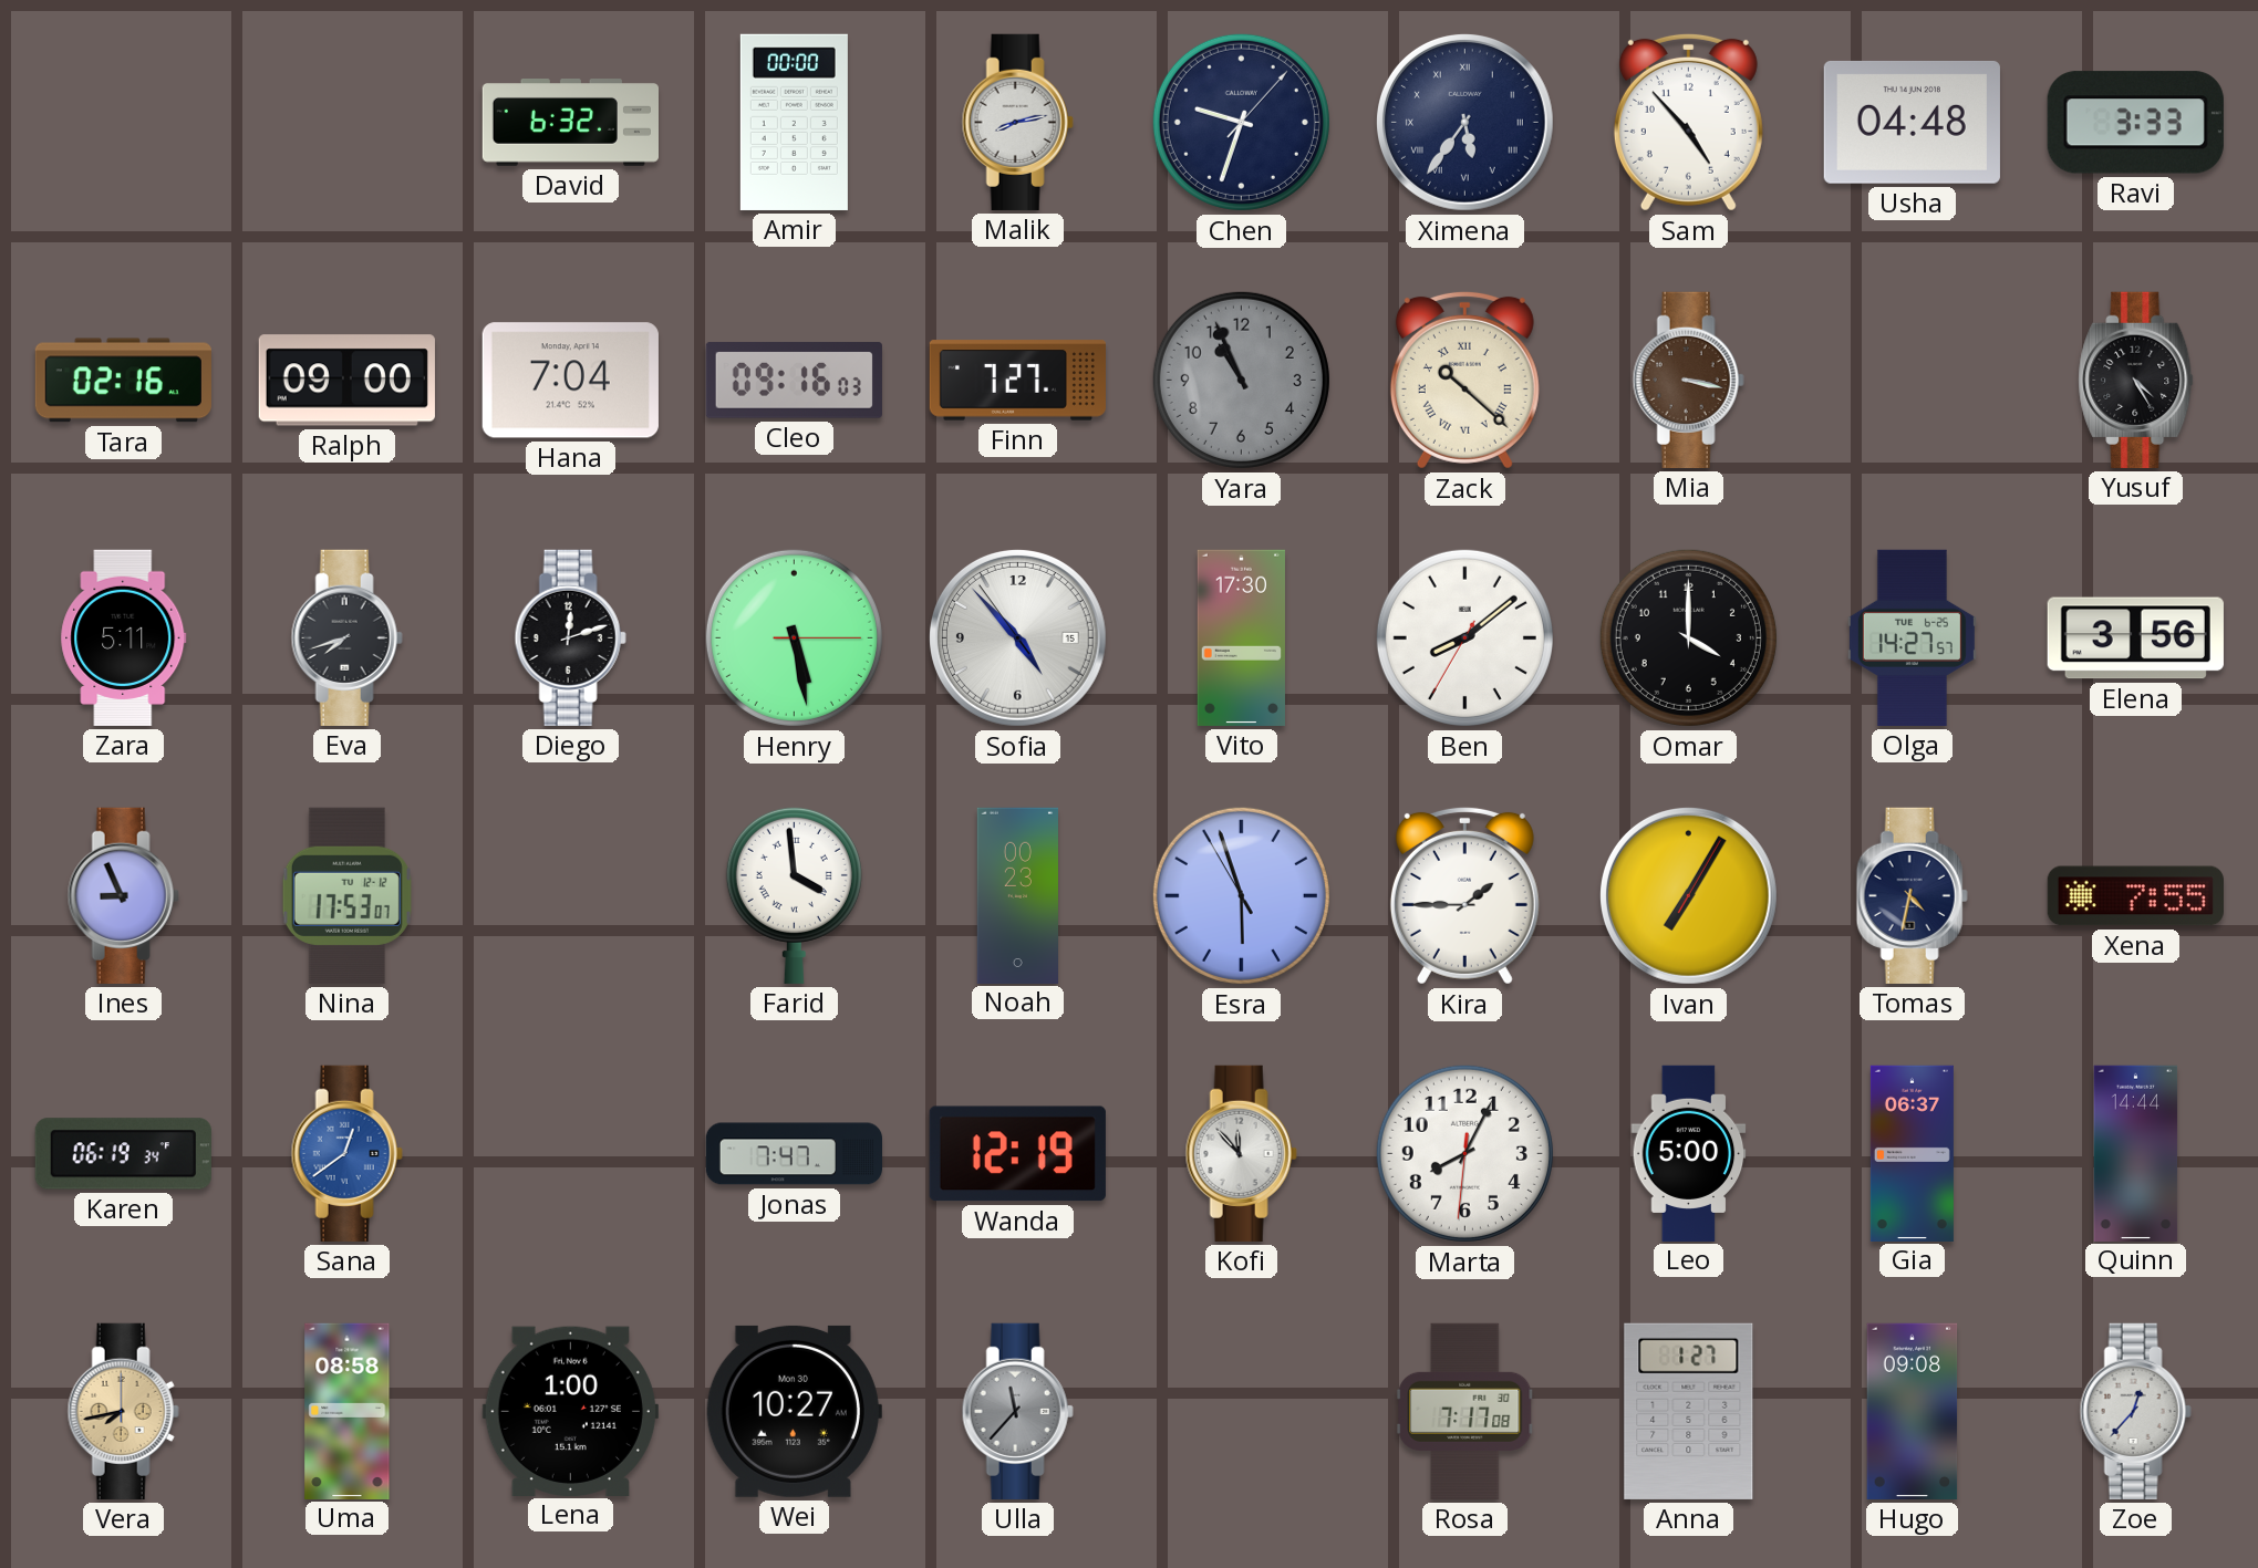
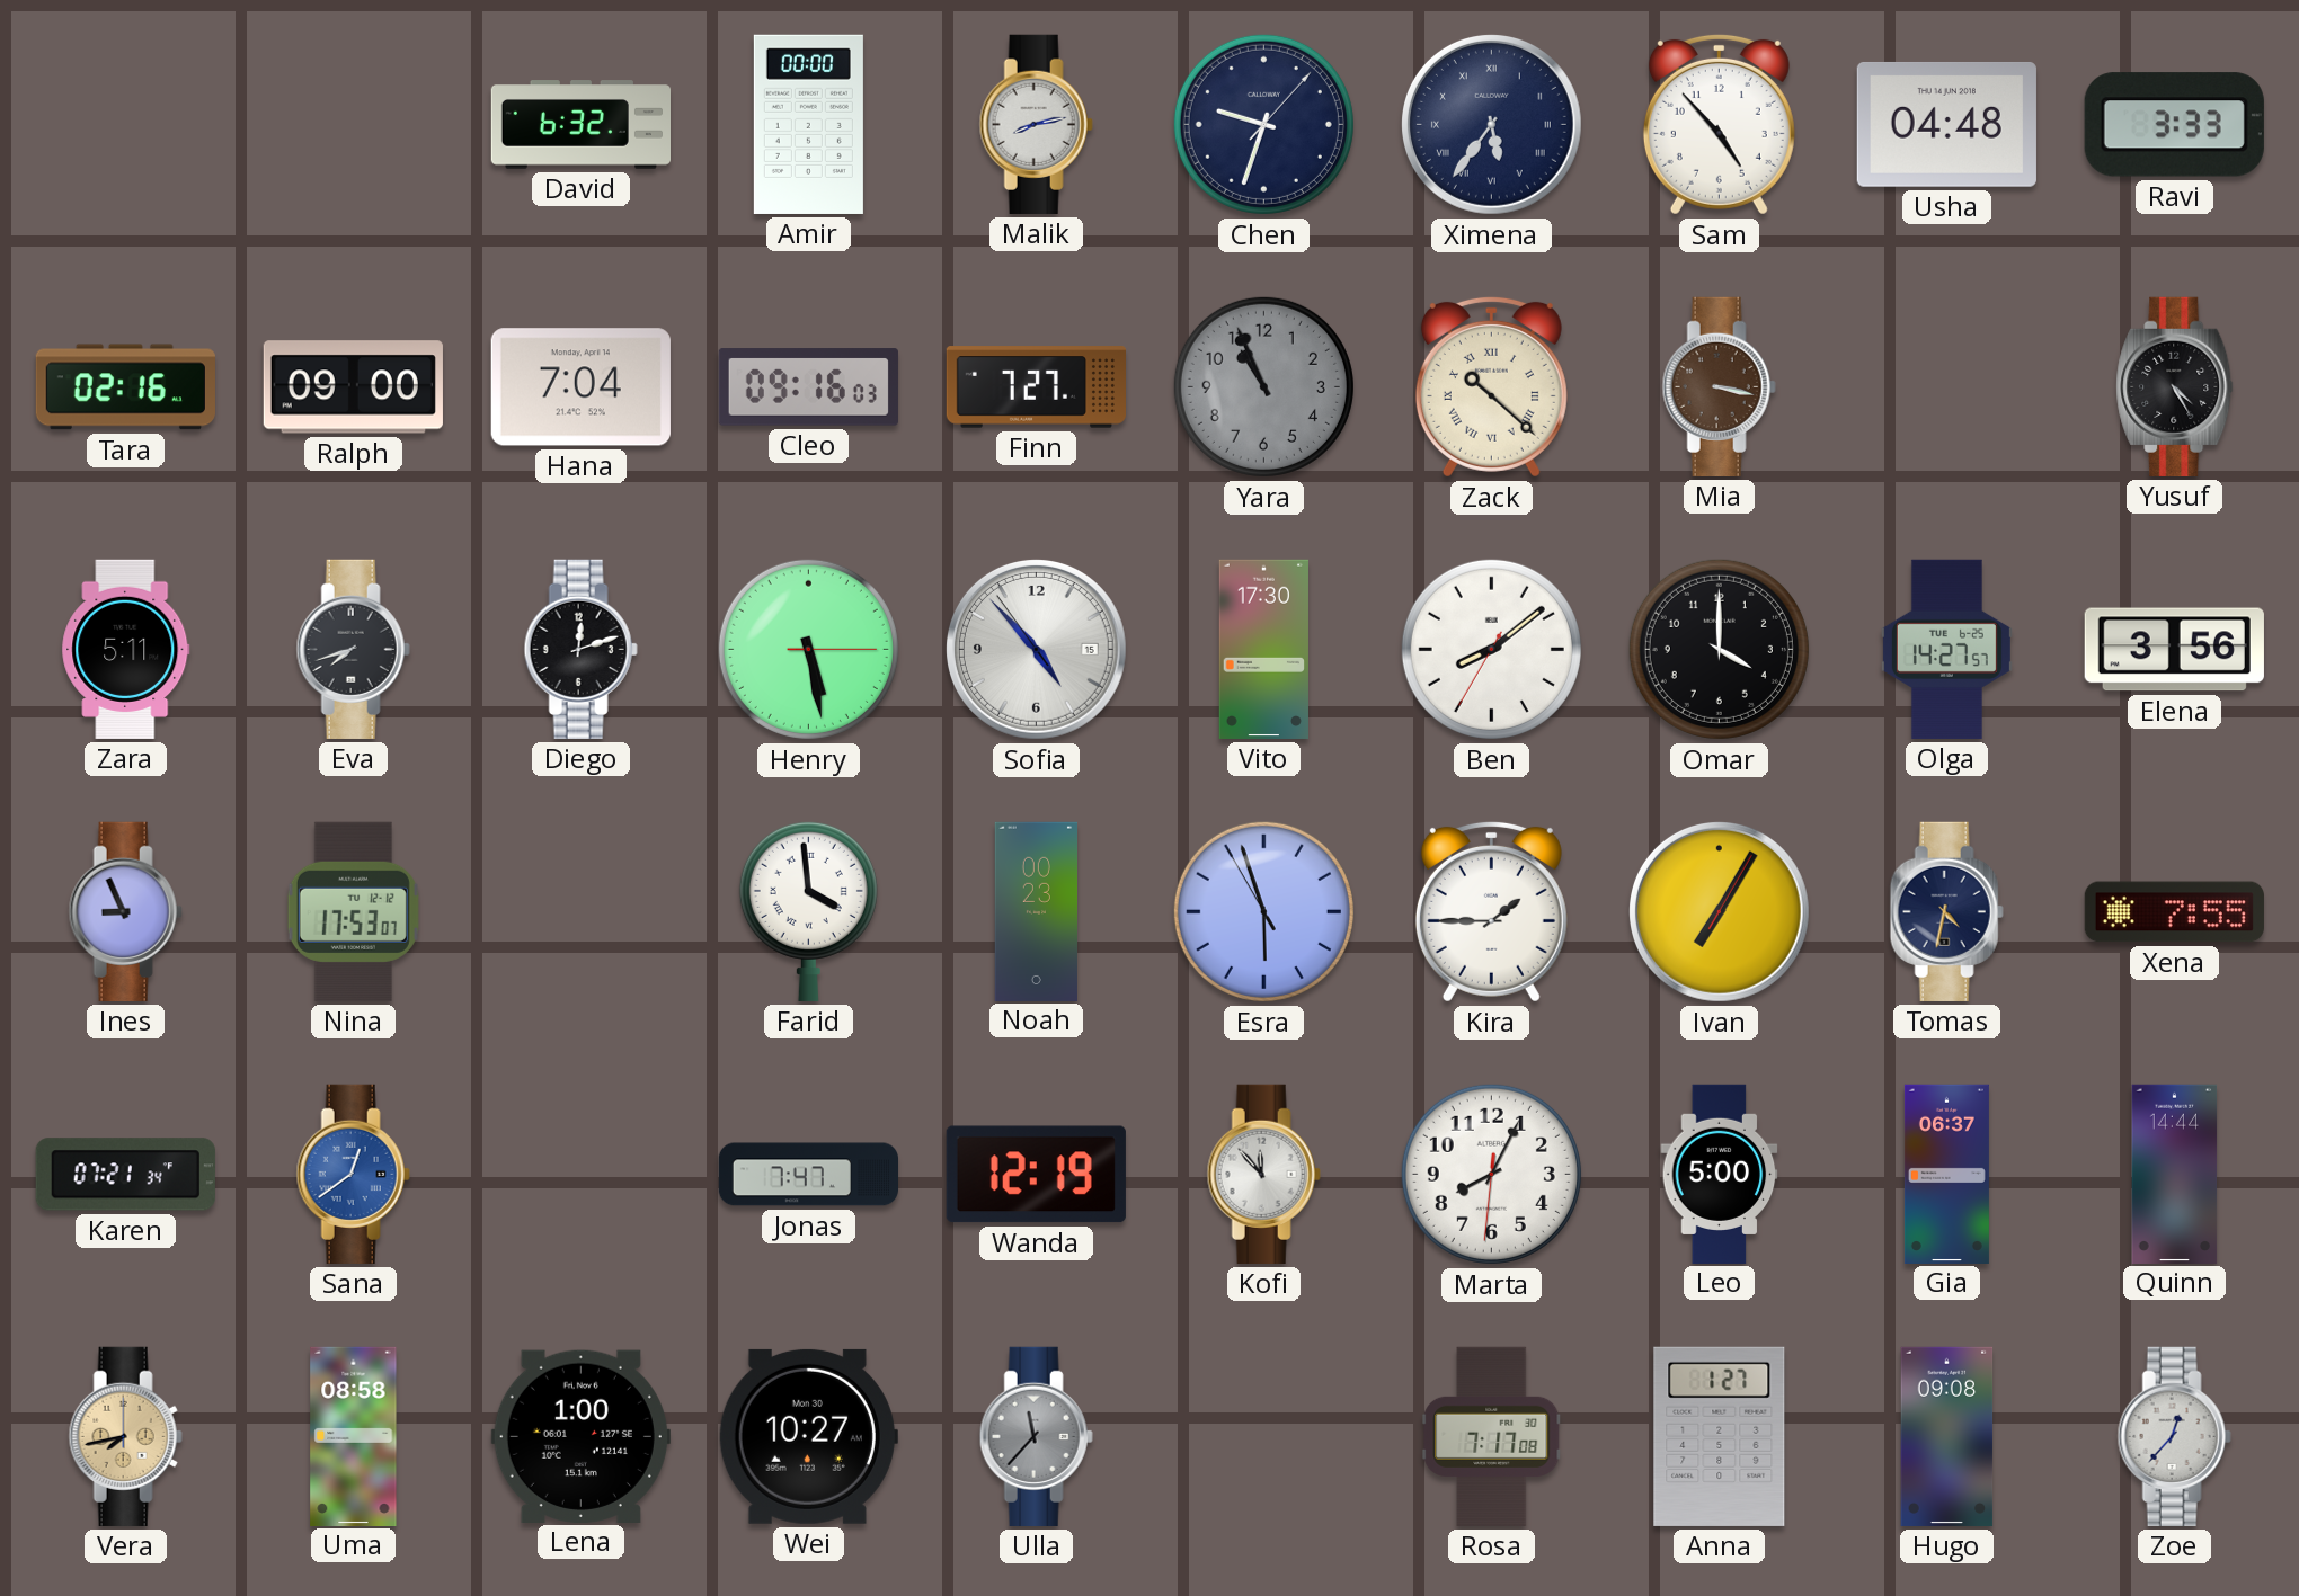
Karen: 06:19 -> 07:21 (125, 1175)
